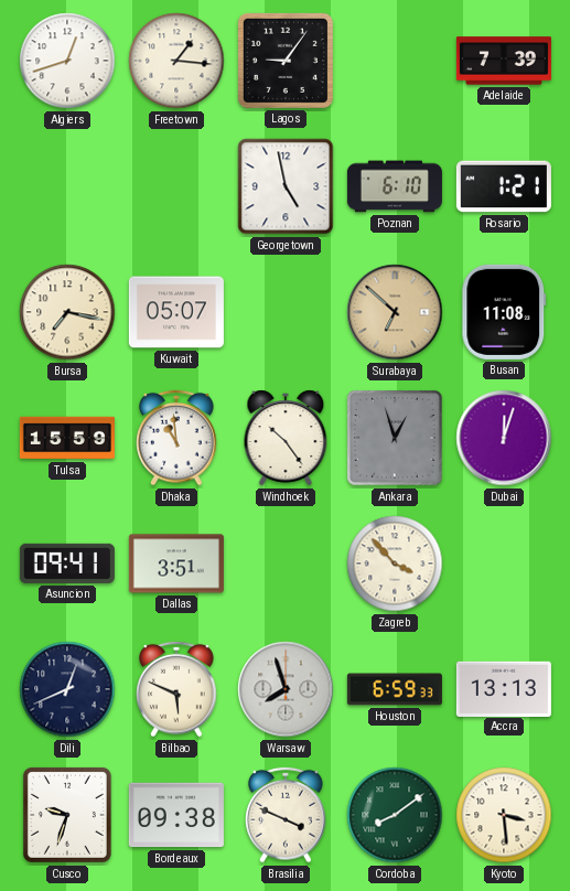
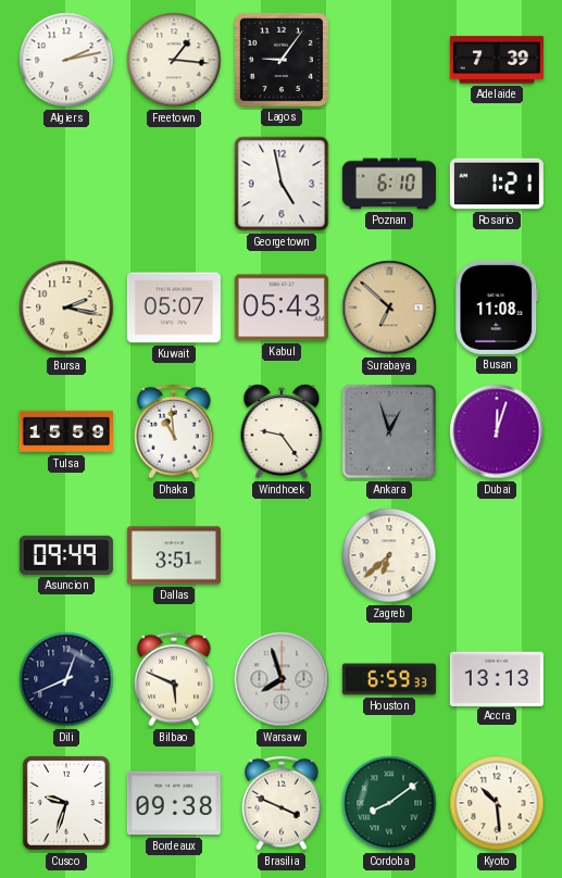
Algiers: 12:42 -> 2:13 (66, 60)
Bursa: 7:17 -> 2:17 (66, 308)
Kabul: none -> 05:43 (282, 308)
Windhoek: 10:24 -> 9:24 (282, 431)
Asuncion: 09:41 -> 09:49 (66, 555)
Zagreb: 3:53 -> 6:38 (389, 555)
Kyoto: 3:29 -> 10:29 (497, 803)
